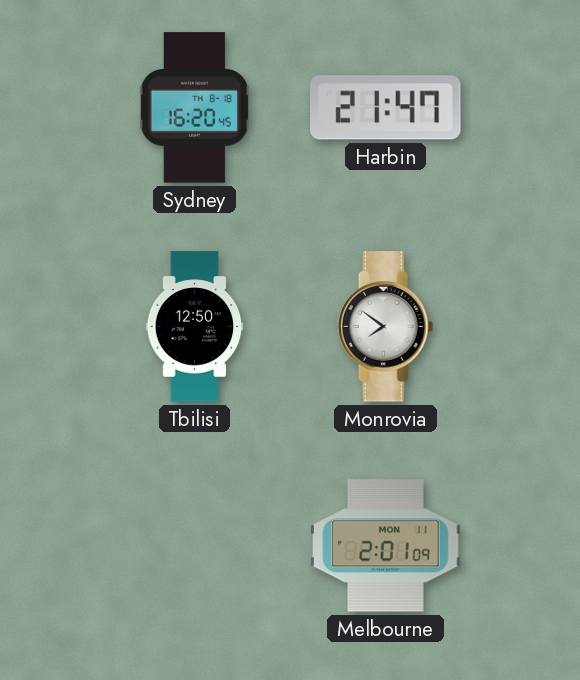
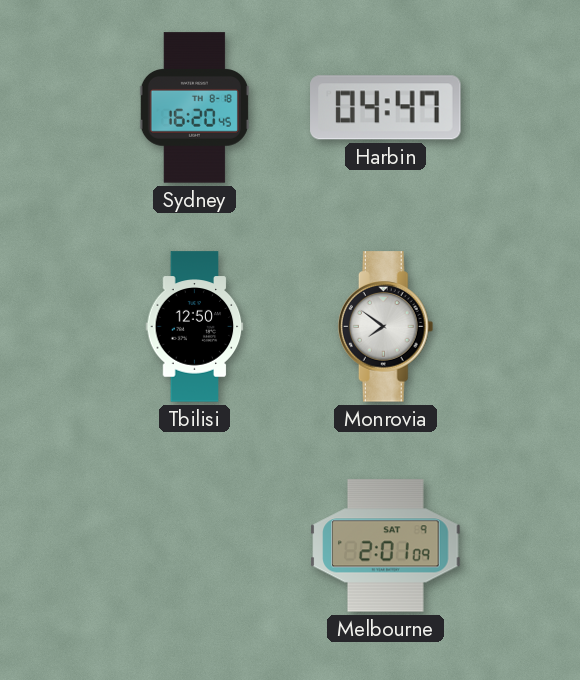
Harbin: 21:47 -> 04:47 (386, 108)
Melbourne date: MON 11 -> SAT 9 (386, 546)
